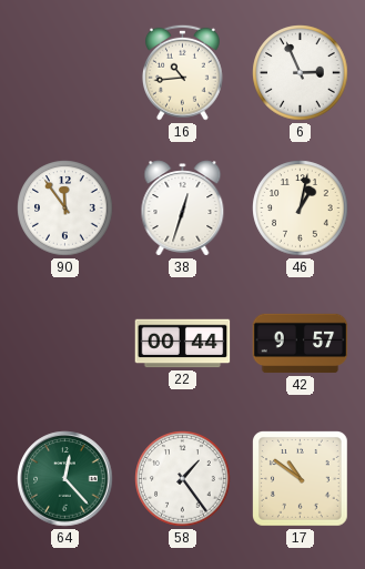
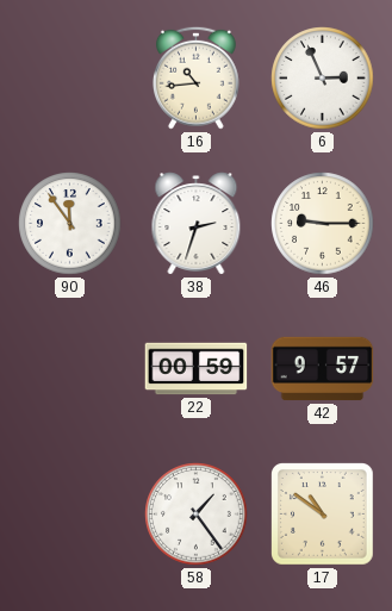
38: 12:33 -> 2:33 (197, 224)
46: 1:02 -> 9:15 (323, 224)
22: 00:44 -> 00:59 (197, 369)
64: 12:23 -> none (65, 479)
